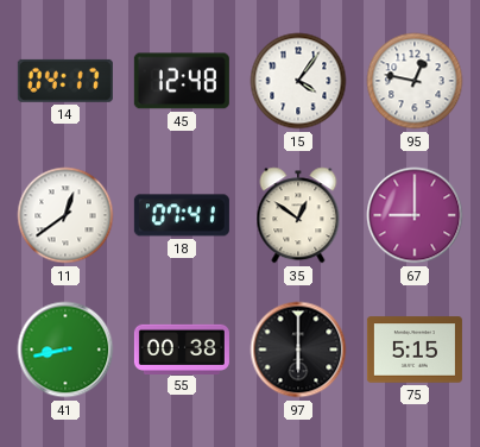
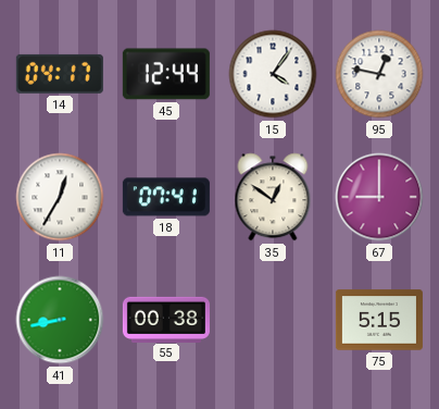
45: 12:48 -> 12:44 (166, 74)
11: 12:39 -> 12:35 (60, 197)
97: 6:00 -> none (298, 350)
